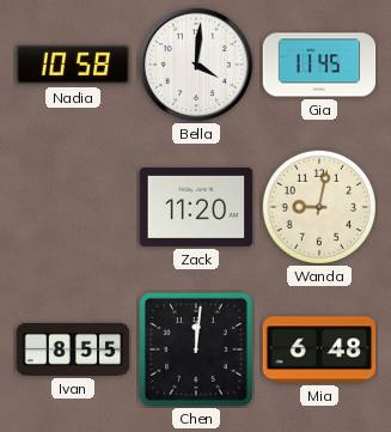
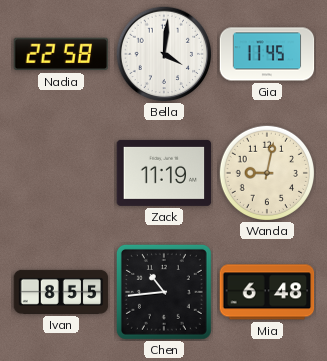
Nadia: 10:58 -> 22:58 (61, 54)
Zack: 11:20 -> 11:19 (164, 173)
Chen: 12:01 -> 10:44 (164, 292)
